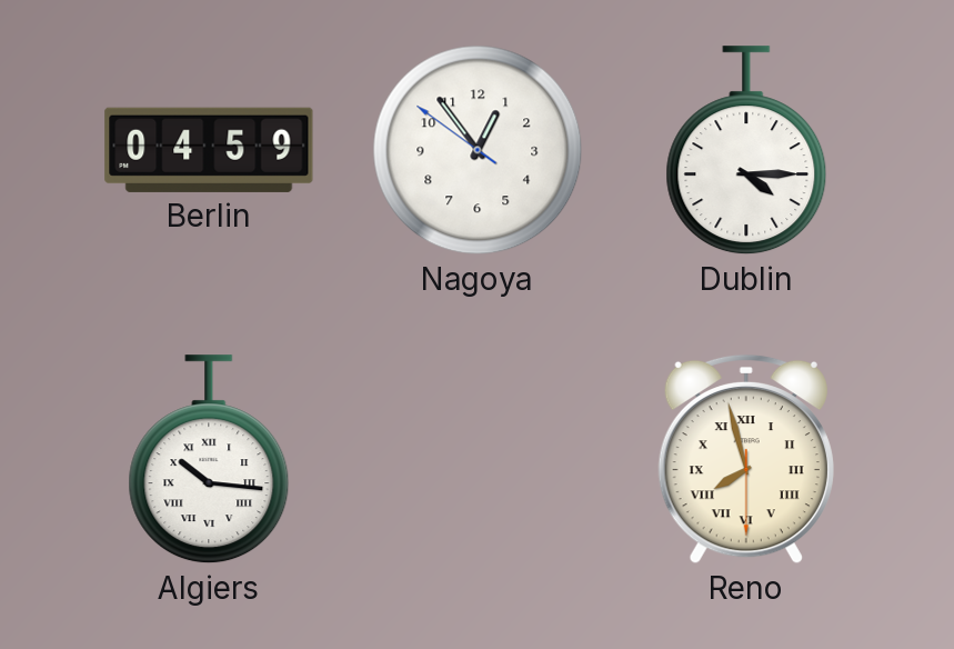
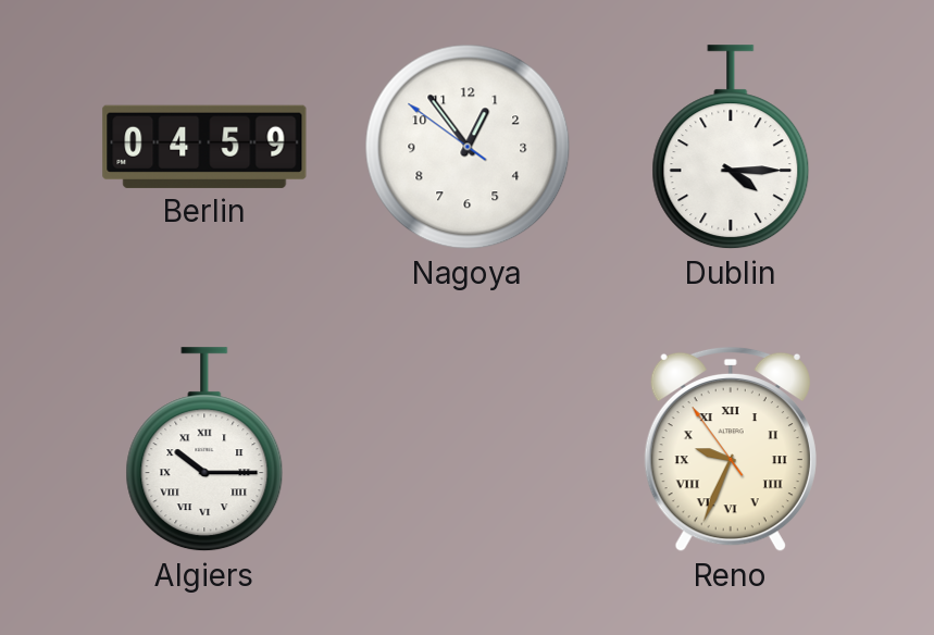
Algiers: 10:16 -> 10:15 (204, 450)
Reno: 7:57 -> 9:33 (731, 449)
